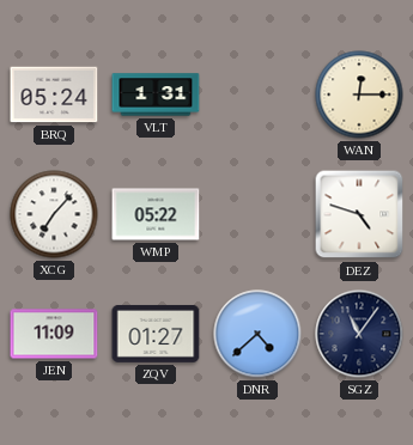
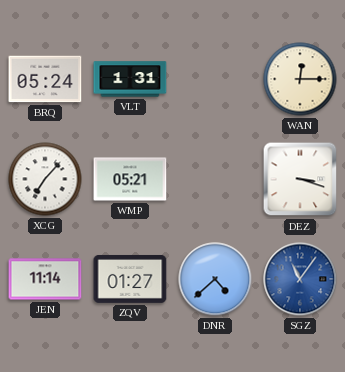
WMP: 05:22 -> 05:21 (130, 179)
DEZ: 4:48 -> 3:18 (300, 179)
JEN: 11:09 -> 11:14 (45, 279)
SGZ dial: navy -> blue (300, 279)
